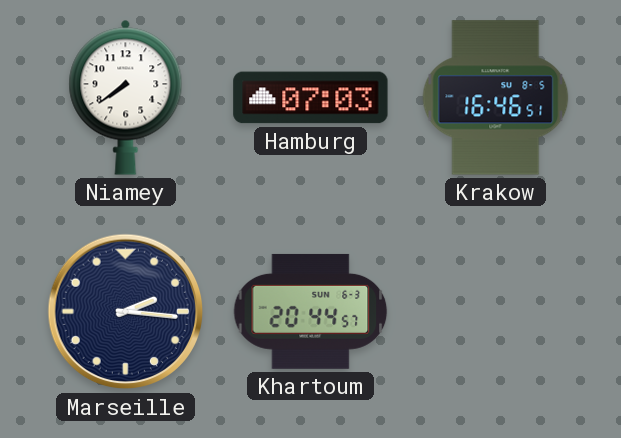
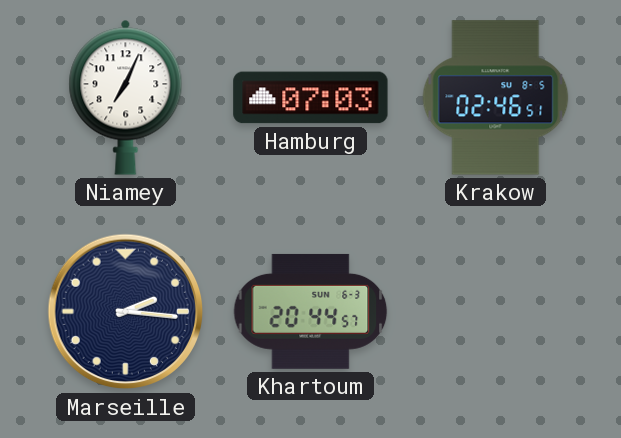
Niamey: 7:39 -> 7:04 (126, 97)
Krakow: 16:46 -> 02:46 (496, 98)
